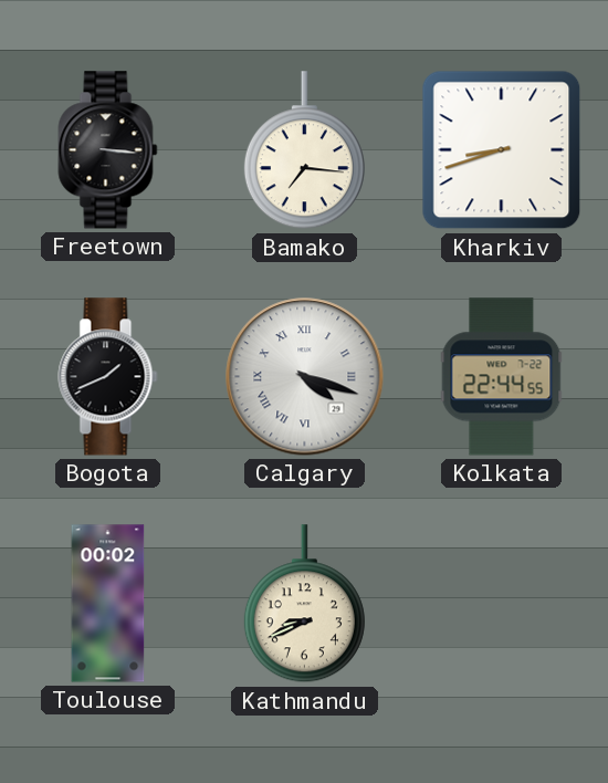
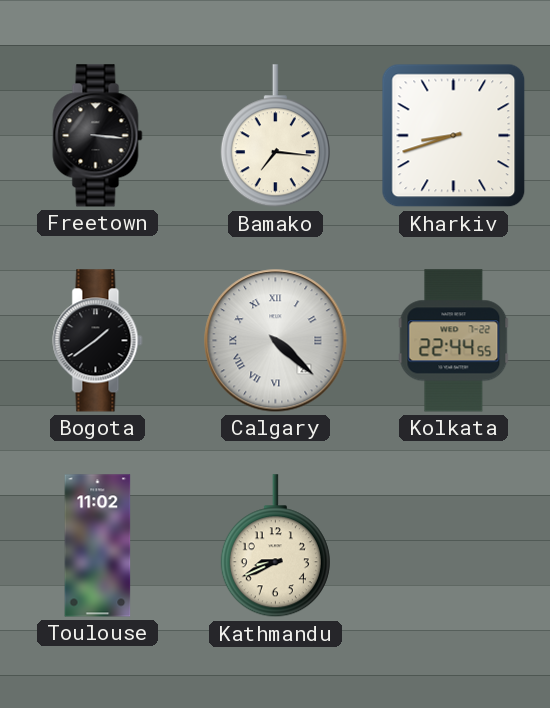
Bogota: 1:41 -> 1:39 (98, 341)
Calgary: 4:18 -> 4:22 (276, 341)
Toulouse: 00:02 -> 11:02 (98, 546)
